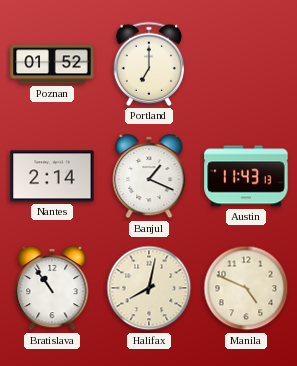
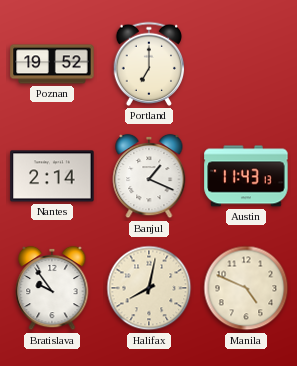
Poznan: 01:52 -> 19:52 (52, 64)
Bratislava: 10:54 -> 9:54 (52, 288)
